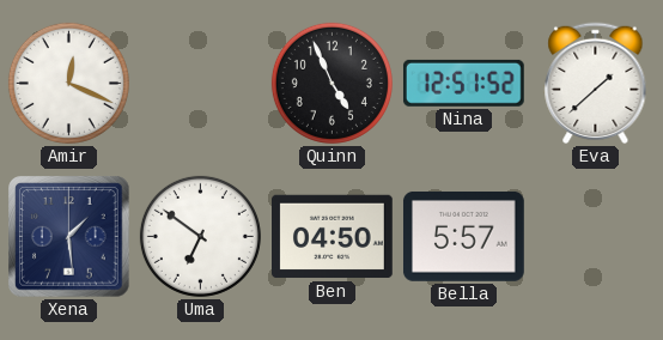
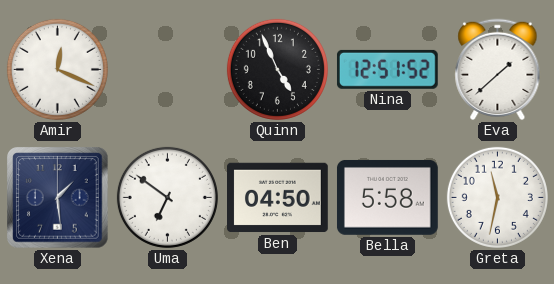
Bella: 5:57 -> 5:58 (388, 197)
Greta: none -> 11:32 (497, 197)
